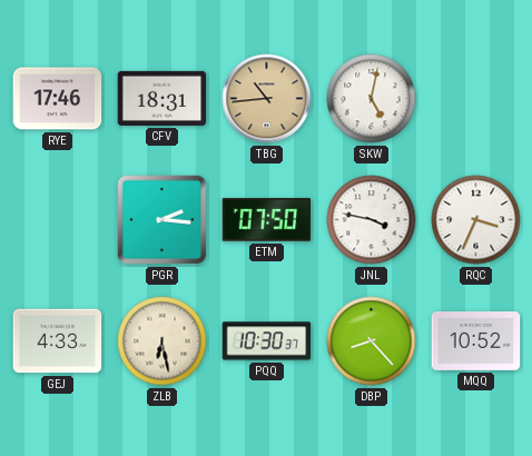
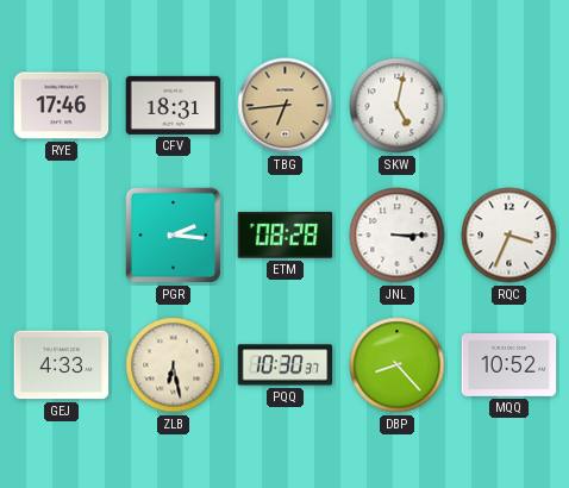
TBG: 10:44 -> 6:44 (286, 106)
ETM: 07:50 -> 08:28 (286, 236)
JNL: 3:47 -> 3:15 (398, 236)
